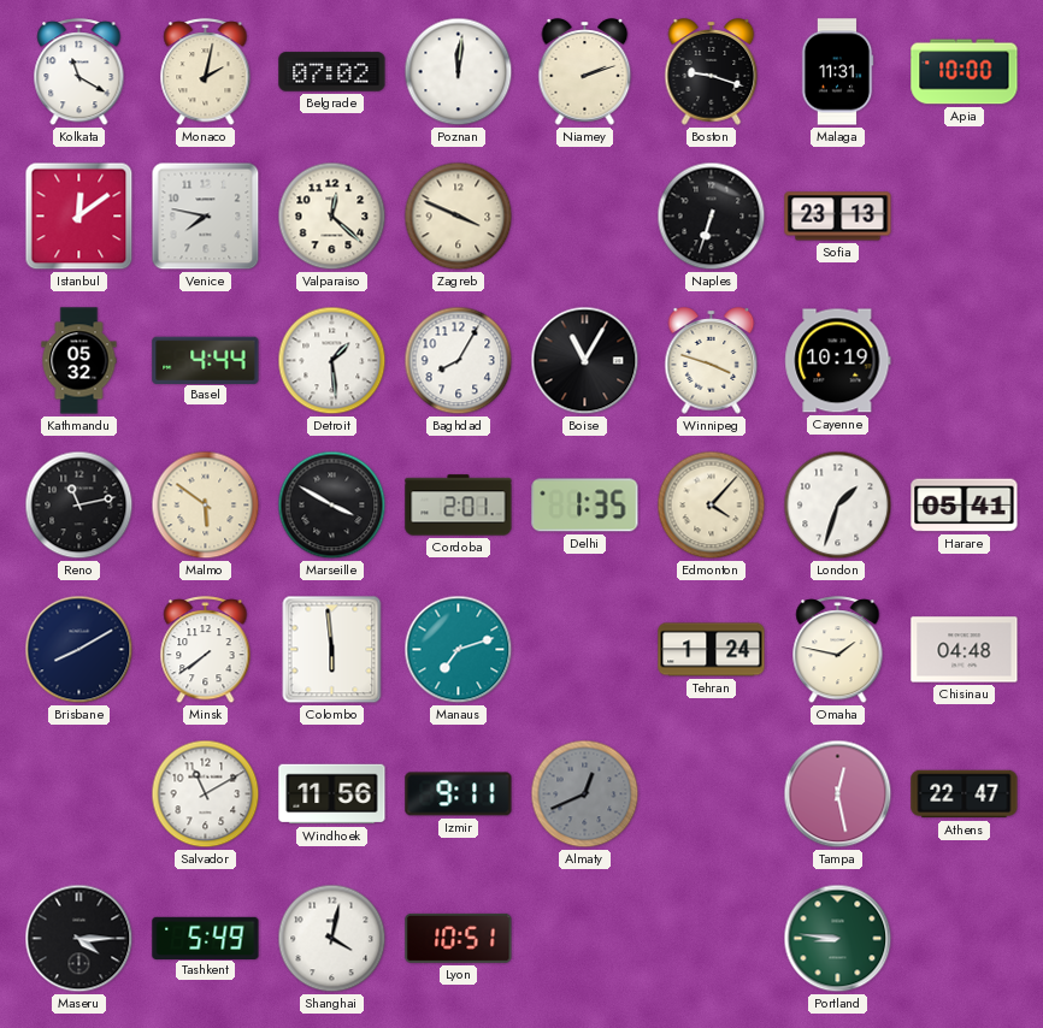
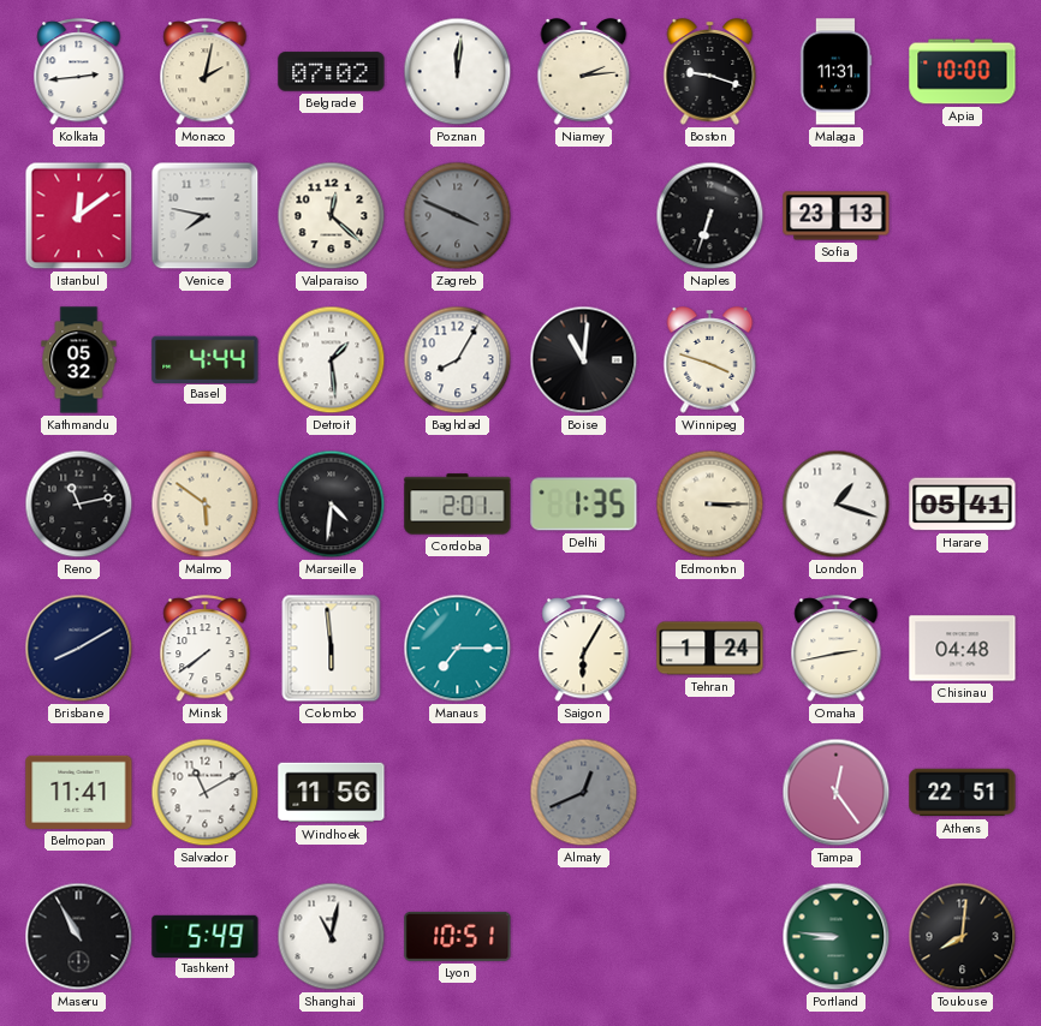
Kolkata: 11:20 -> 2:44 (79, 72)
Niamey: 2:12 -> 2:14 (584, 72)
Zagreb dial: cream -> grey (458, 216)
Boise: 11:05 -> 11:01 (584, 360)
Cayenne: 10:19 -> none (838, 361)
Marseille: 3:50 -> 4:31 (332, 505)
Edmonton: 4:07 -> 3:15 (710, 505)
London: 1:33 -> 1:18 (837, 505)
Manaus: 7:12 -> 7:15 (458, 649)
Saigon: none -> 6:05 (584, 649)
Omaha: 1:47 -> 2:43 (837, 649)
Belmopan: none -> 11:41 (79, 792)
Izmir: 9:11 -> none (459, 794)
Tampa: 12:28 -> 12:24 (837, 793)
Athens: 22:47 -> 22:51 (963, 793)
Maseru: 4:15 -> 10:55 (79, 937)
Shanghai: 4:02 -> 11:02 (332, 937)
Toulouse: none -> 8:01 (963, 937)
